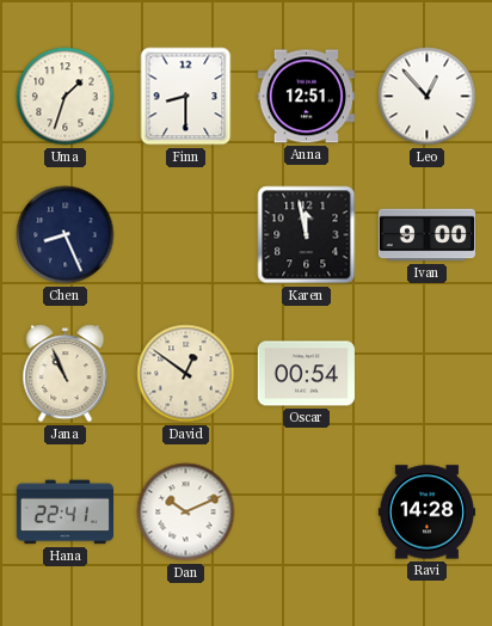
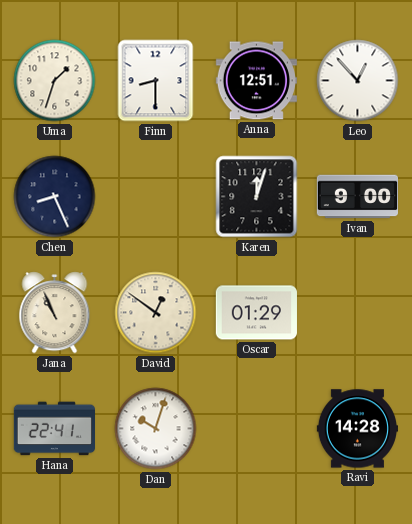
Karen: 11:58 -> 12:03 (257, 197)
Oscar: 00:54 -> 01:29 (256, 313)
Dan: 10:11 -> 10:03 (156, 429)
